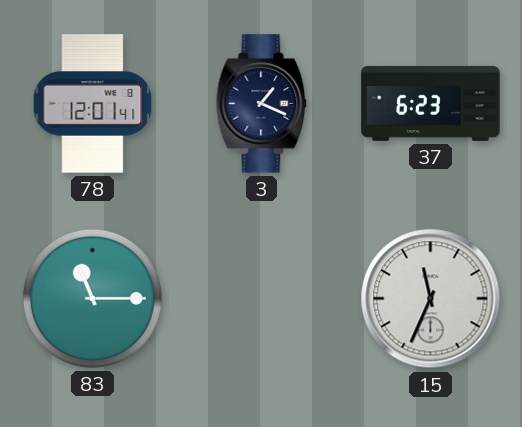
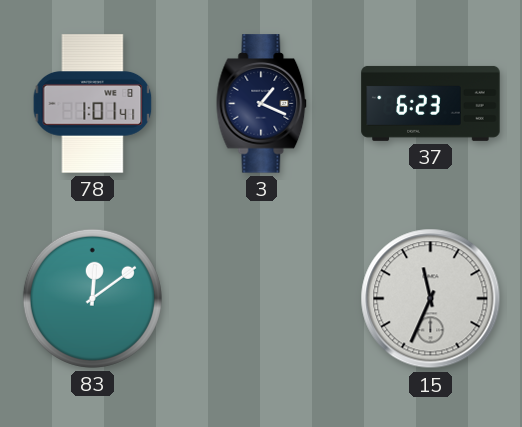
78: 12:01 -> 1:01 (93, 104)
83: 11:15 -> 12:09 (92, 298)
